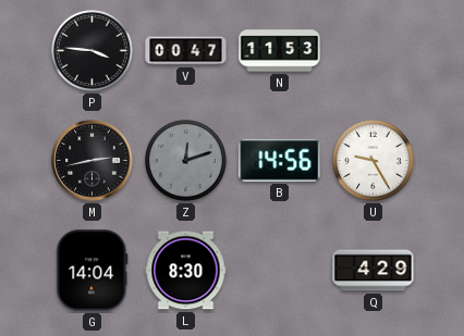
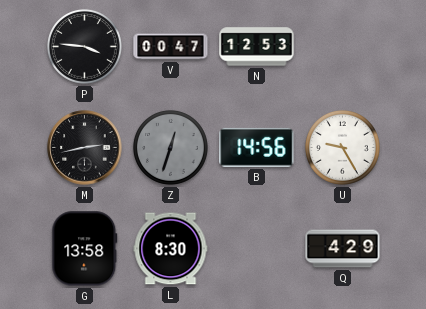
N: 11:53 -> 12:53 (257, 47)
Z: 12:12 -> 12:33 (170, 147)
G: 14:04 -> 13:58 (85, 249)
